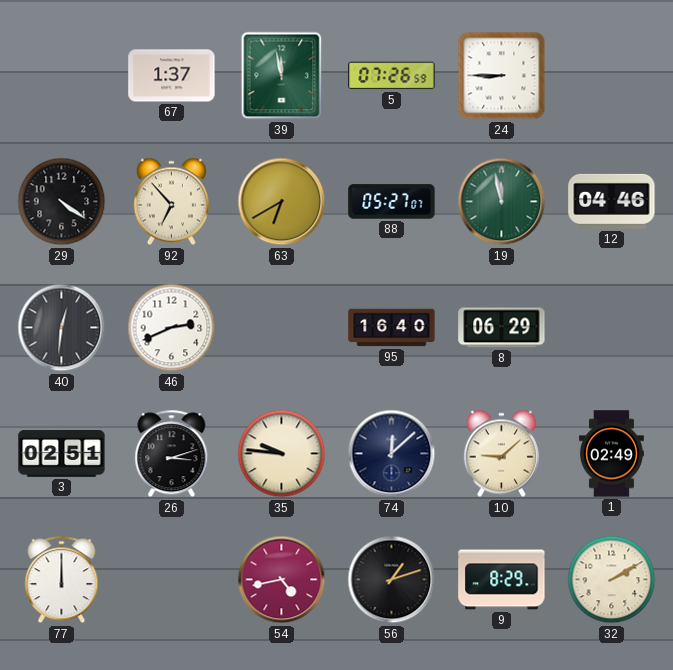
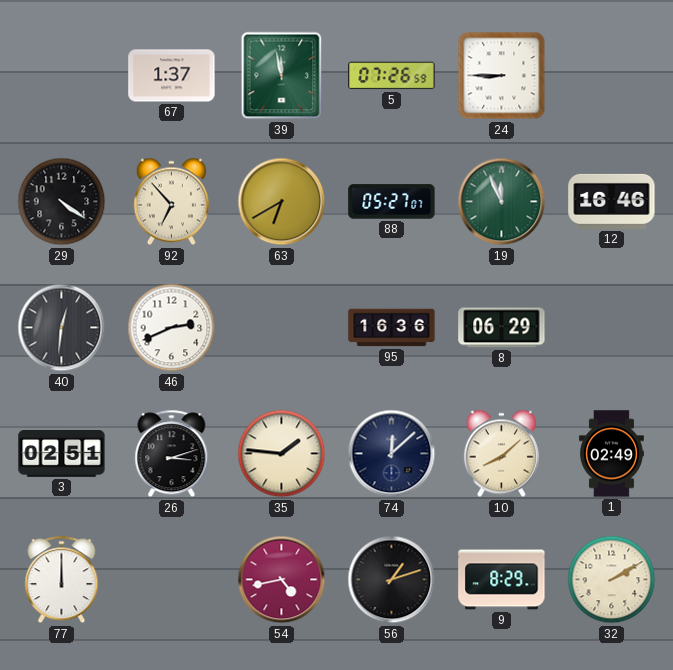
19: 11:58 -> 11:56 (502, 202)
12: 04:46 -> 16:46 (612, 201)
95: 16:40 -> 16:36 (392, 328)
35: 9:46 -> 1:46 (282, 454)
10: 9:08 -> 8:08 (501, 454)
